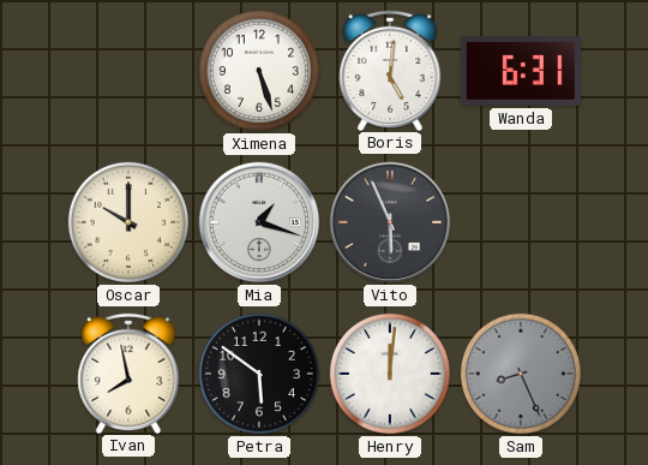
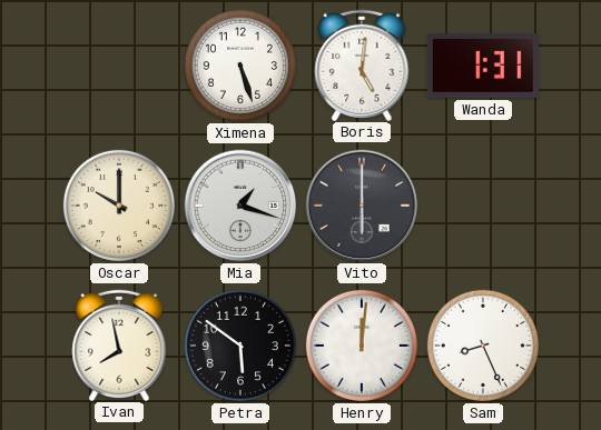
Wanda: 6:31 -> 1:31 (483, 67)
Vito: 5:56 -> 6:00 (362, 206)
Sam dial: grey -> white (483, 346)
